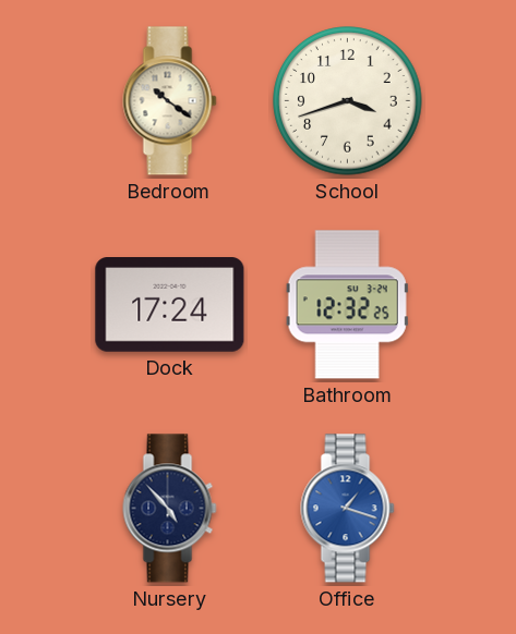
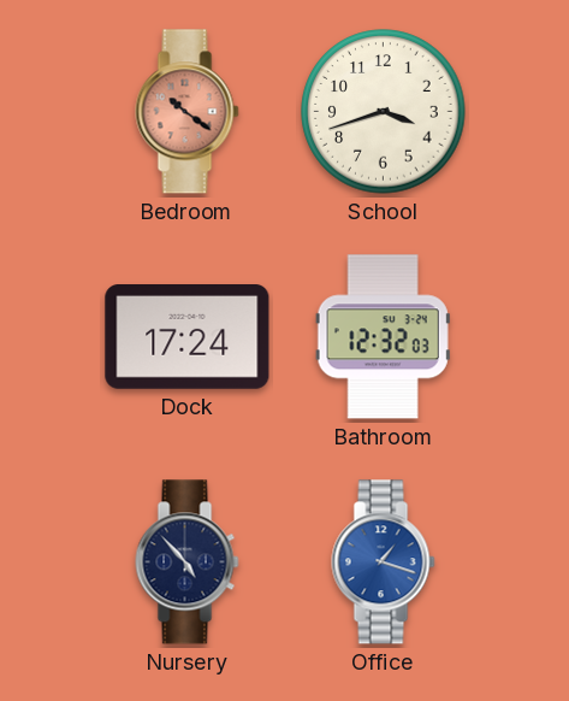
Bedroom dial: cream -> salmon (188, 112)
Bathroom: 12:32:25 -> 12:32:03 (383, 337)
